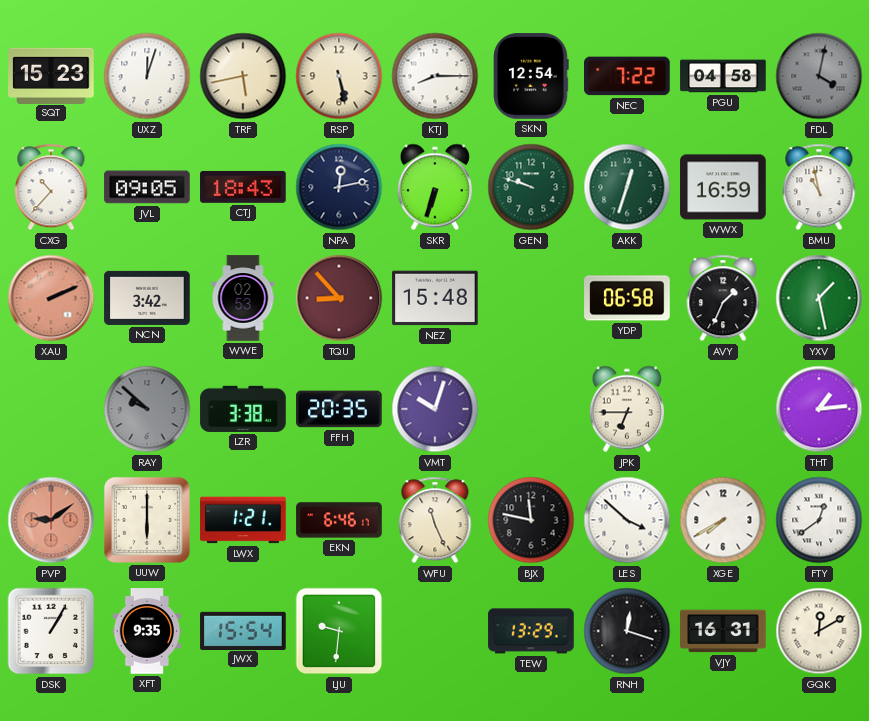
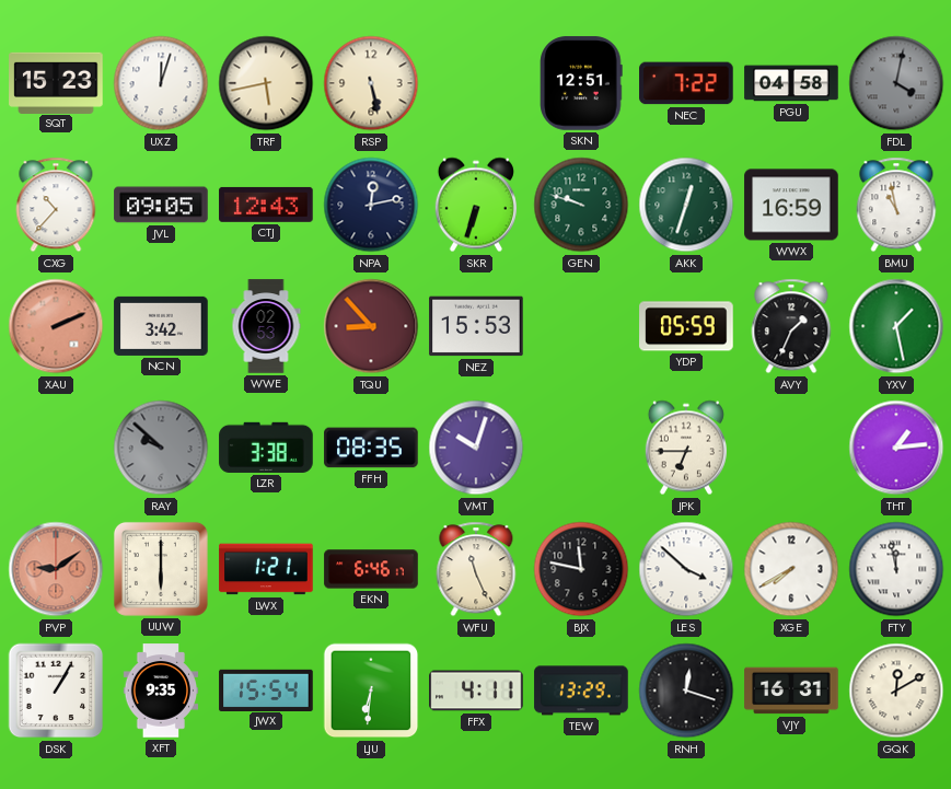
KTJ: 8:15 -> none (435, 76)
SKN: 12:54 -> 12:51 (581, 83)
CTJ: 18:43 -> 12:43 (266, 205)
NEZ: 15:48 -> 15:53 (476, 326)
YDP: 06:58 -> 05:59 (686, 326)
FFH: 20:35 -> 08:35 (371, 448)
FTY: 12:39 -> 11:58 (896, 569)
LJU: 9:31 -> 6:31 (371, 691)
FFX: none -> 4:11 (476, 691)
